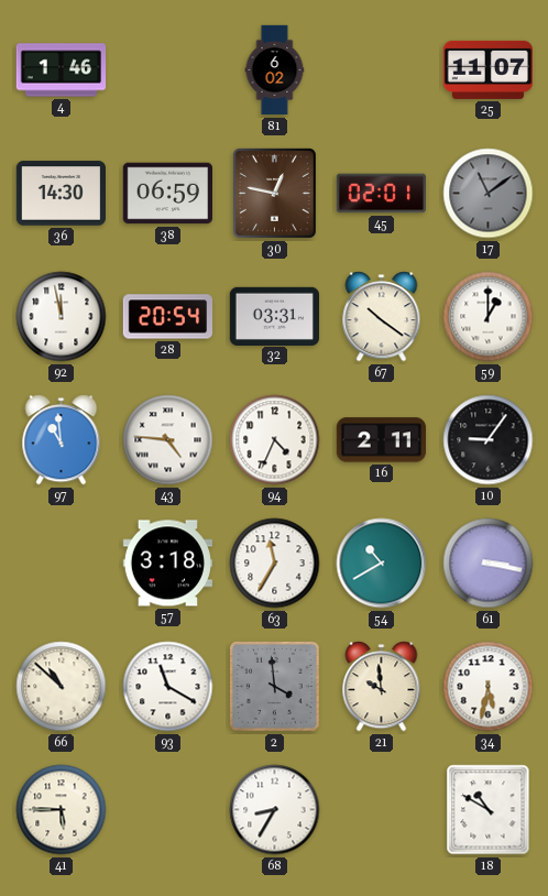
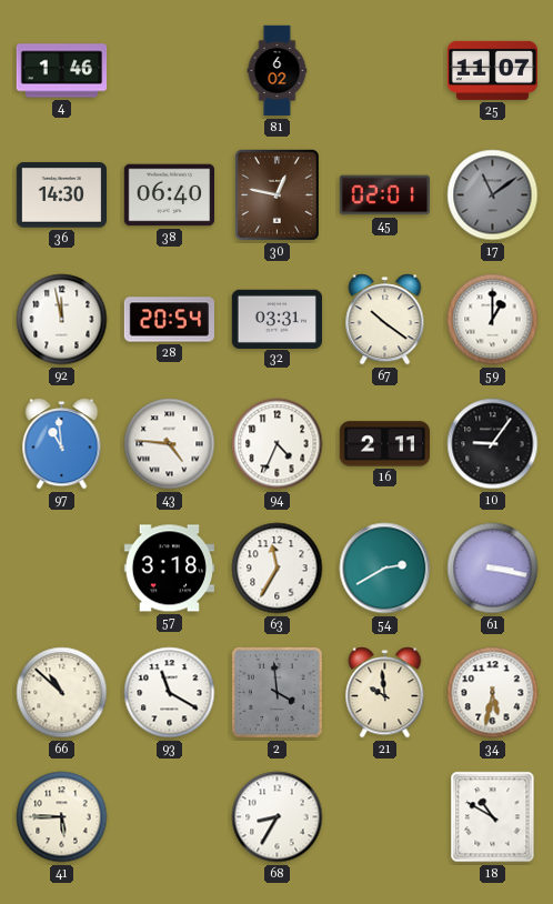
38: 06:59 -> 06:40 (169, 195)
54: 10:40 -> 2:40 (385, 569)
